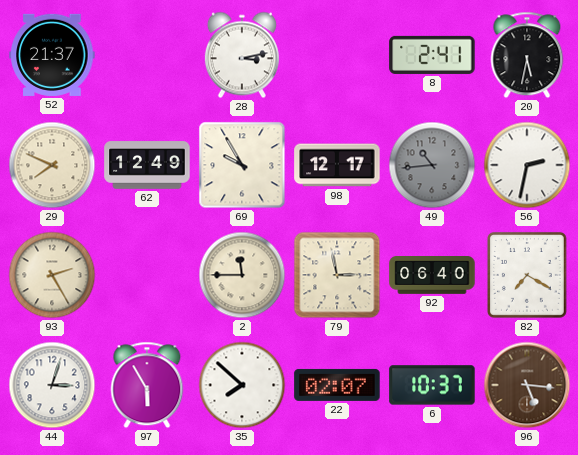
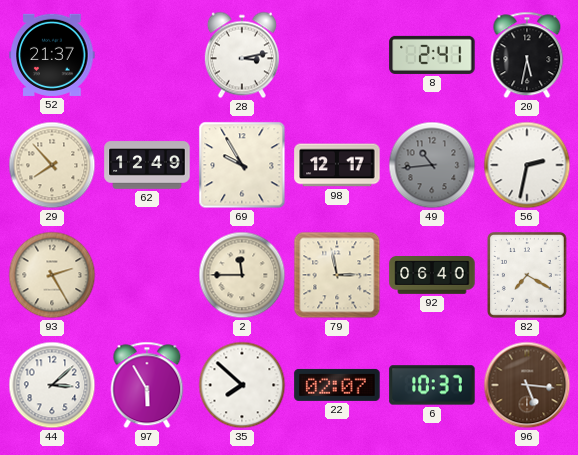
29: 7:49 -> 7:53 (52, 165)
44: 3:03 -> 3:08 (52, 385)
